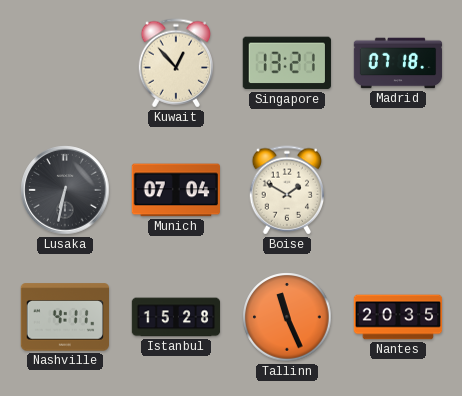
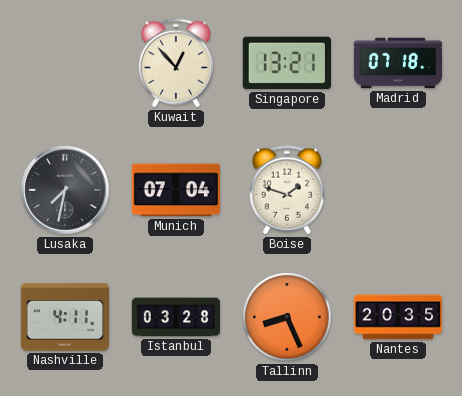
Lusaka: 6:32 -> 7:32 (65, 190)
Boise: 1:50 -> 1:48 (286, 190)
Istanbul: 15:28 -> 03:28 (176, 317)
Tallinn: 11:26 -> 8:26 (287, 317)
